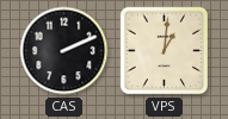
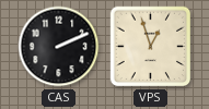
VPS: 1:01 -> 12:57 (151, 47)
